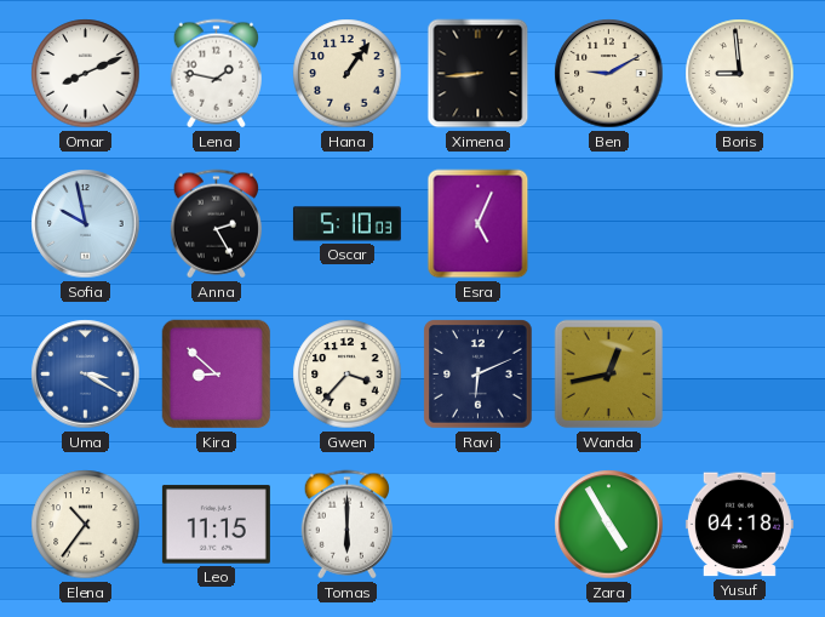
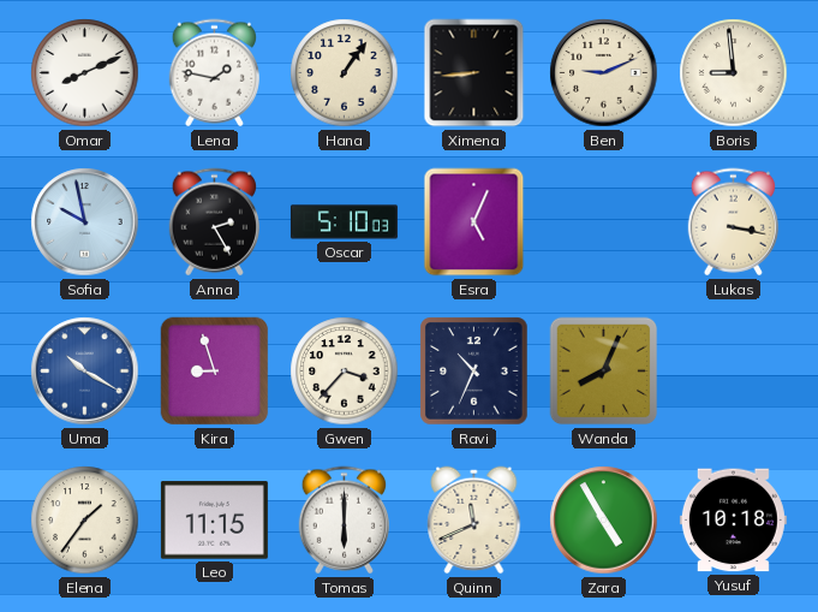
Ben: 9:10 -> 9:11 (604, 73)
Lukas: none -> 3:17 (733, 222)
Uma: 3:20 -> 10:20 (85, 372)
Kira: 8:52 -> 8:57 (215, 372)
Ravi: 6:11 -> 10:34 (474, 372)
Wanda: 12:43 -> 8:04 (604, 372)
Elena: 10:36 -> 1:36 (85, 521)
Quinn: none -> 11:41 (474, 521)
Yusuf: 04:18 -> 10:18 (733, 521)
